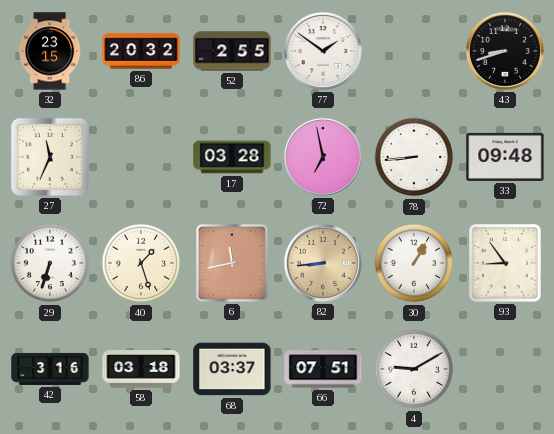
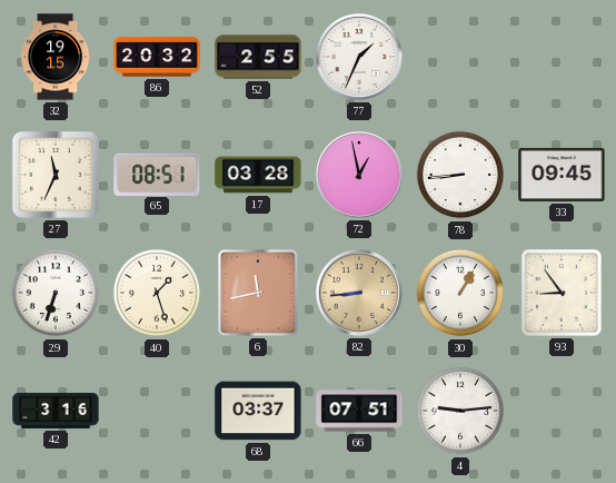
32: 23:15 -> 19:15 (57, 57)
77: 1:51 -> 1:34 (359, 57)
43: 8:42 -> none (505, 51)
65: none -> 08:51 (157, 174)
72: 6:58 -> 12:58 (359, 175)
33: 09:48 -> 09:45 (562, 175)
58: 03:18 -> none (141, 369)
4: 9:10 -> 9:14 (460, 411)
